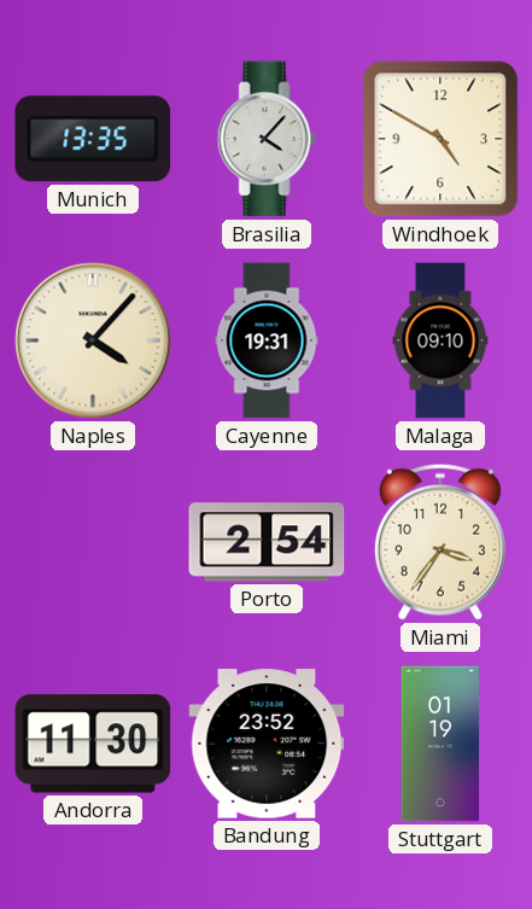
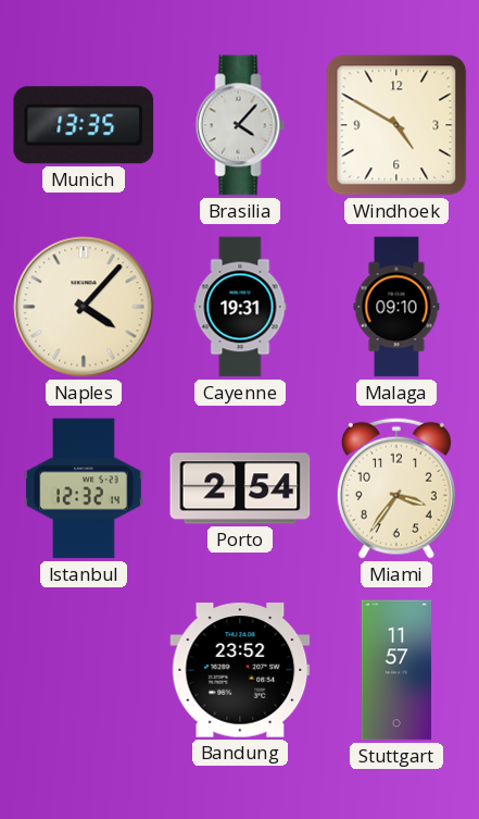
Istanbul: none -> 12:32 (85, 488)
Andorra: 11:30 -> none (93, 744)
Stuttgart: 01:19 -> 11:57 (396, 670)
